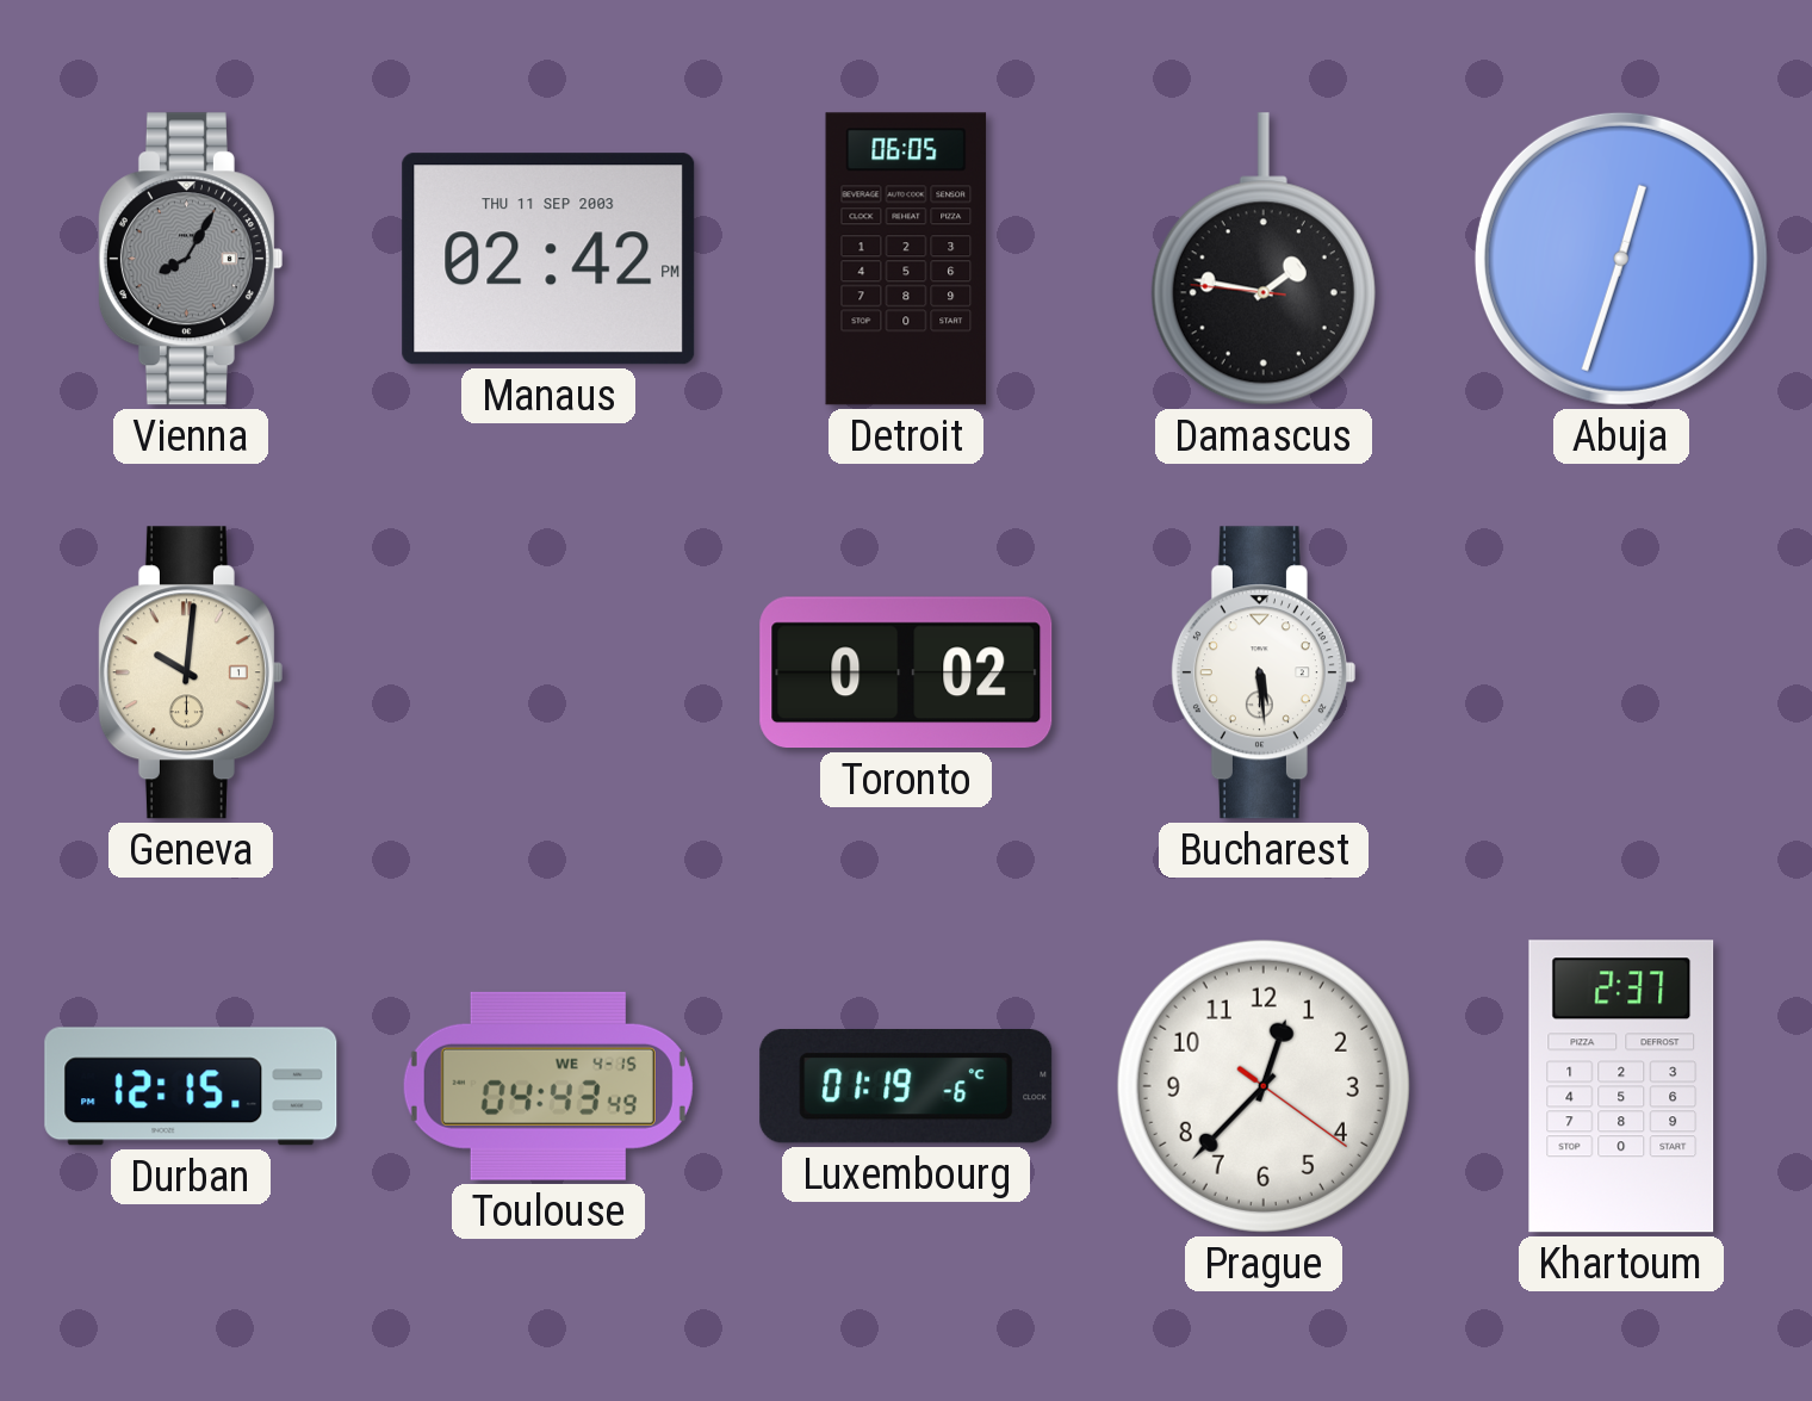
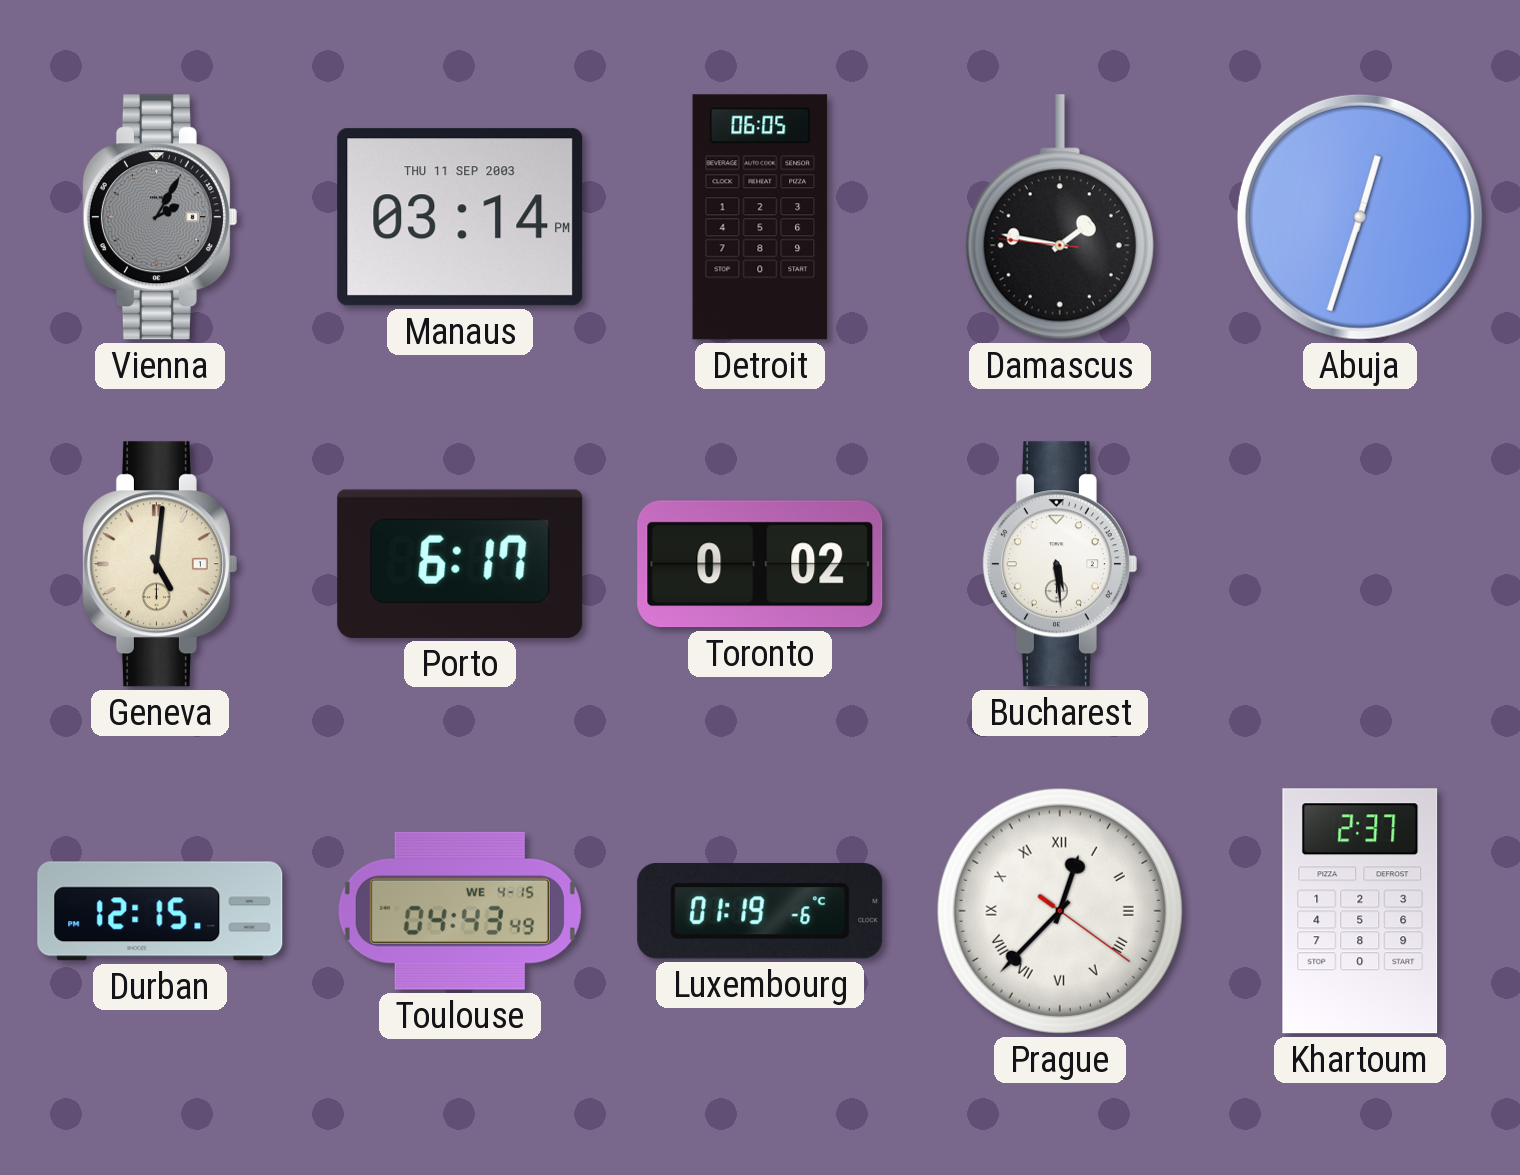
Vienna: 8:05 -> 2:05 (159, 217)
Manaus: 02:42 -> 03:14 (460, 217)
Geneva: 10:01 -> 5:01 (159, 564)
Porto: none -> 6:17 (460, 564)
Prague numerals: Arabic -> Roman (1060, 911)
